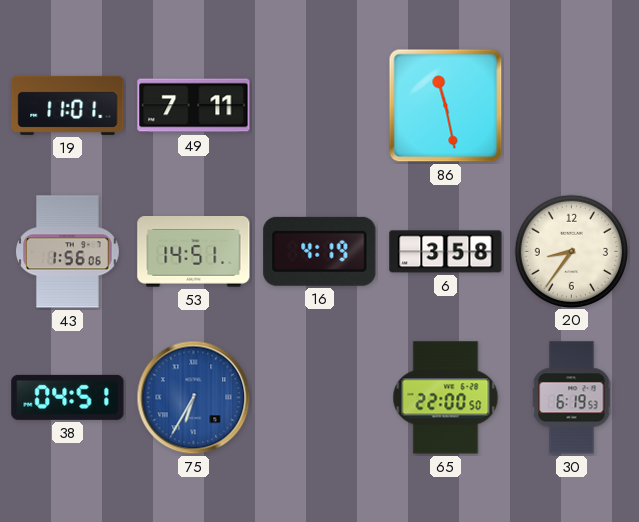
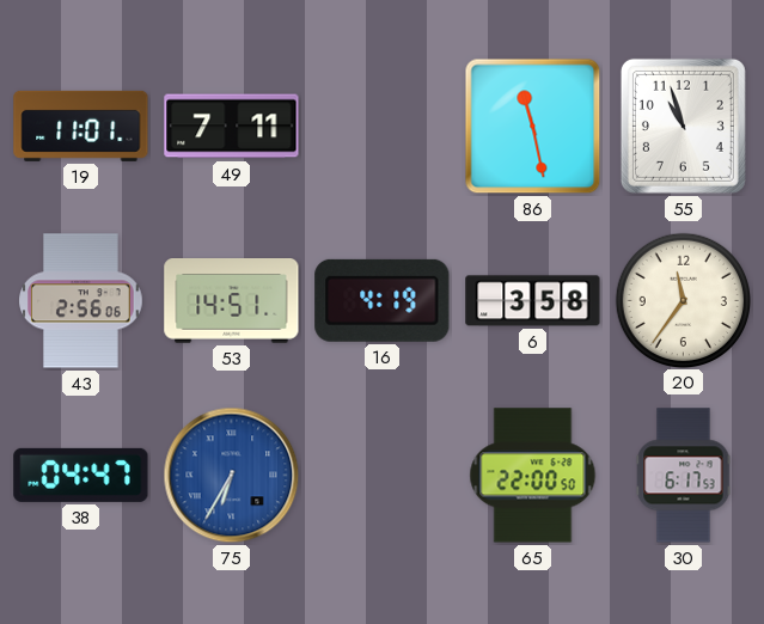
55: none -> 10:57 (683, 126)
43: 1:56 -> 2:56 (81, 301)
20: 8:36 -> 11:36 (683, 300)
38: 04:51 -> 04:47 (81, 475)
30: 6:19 -> 6:17 (684, 476)
